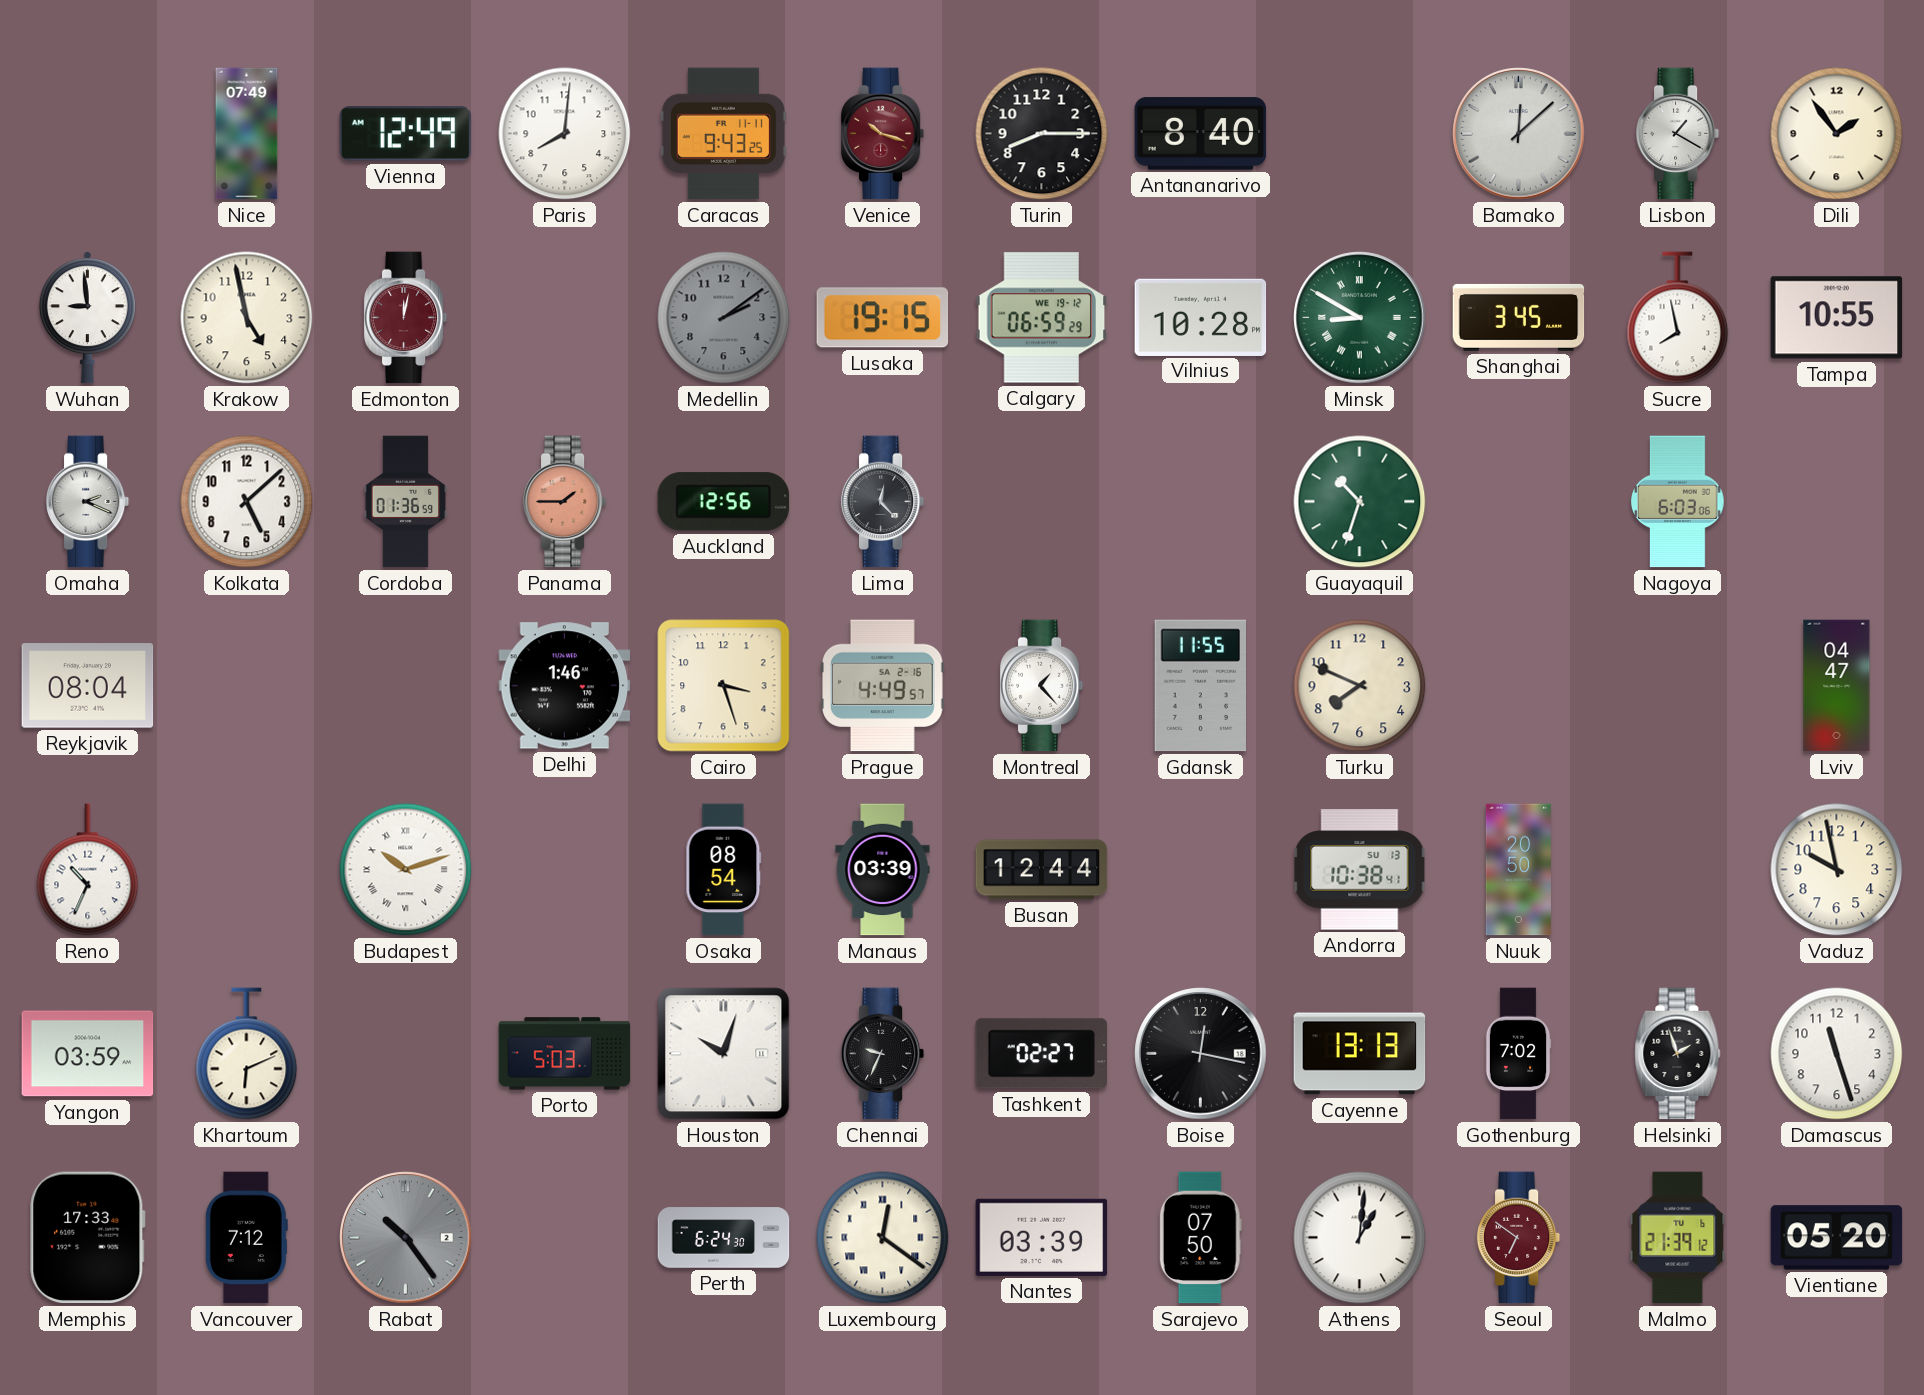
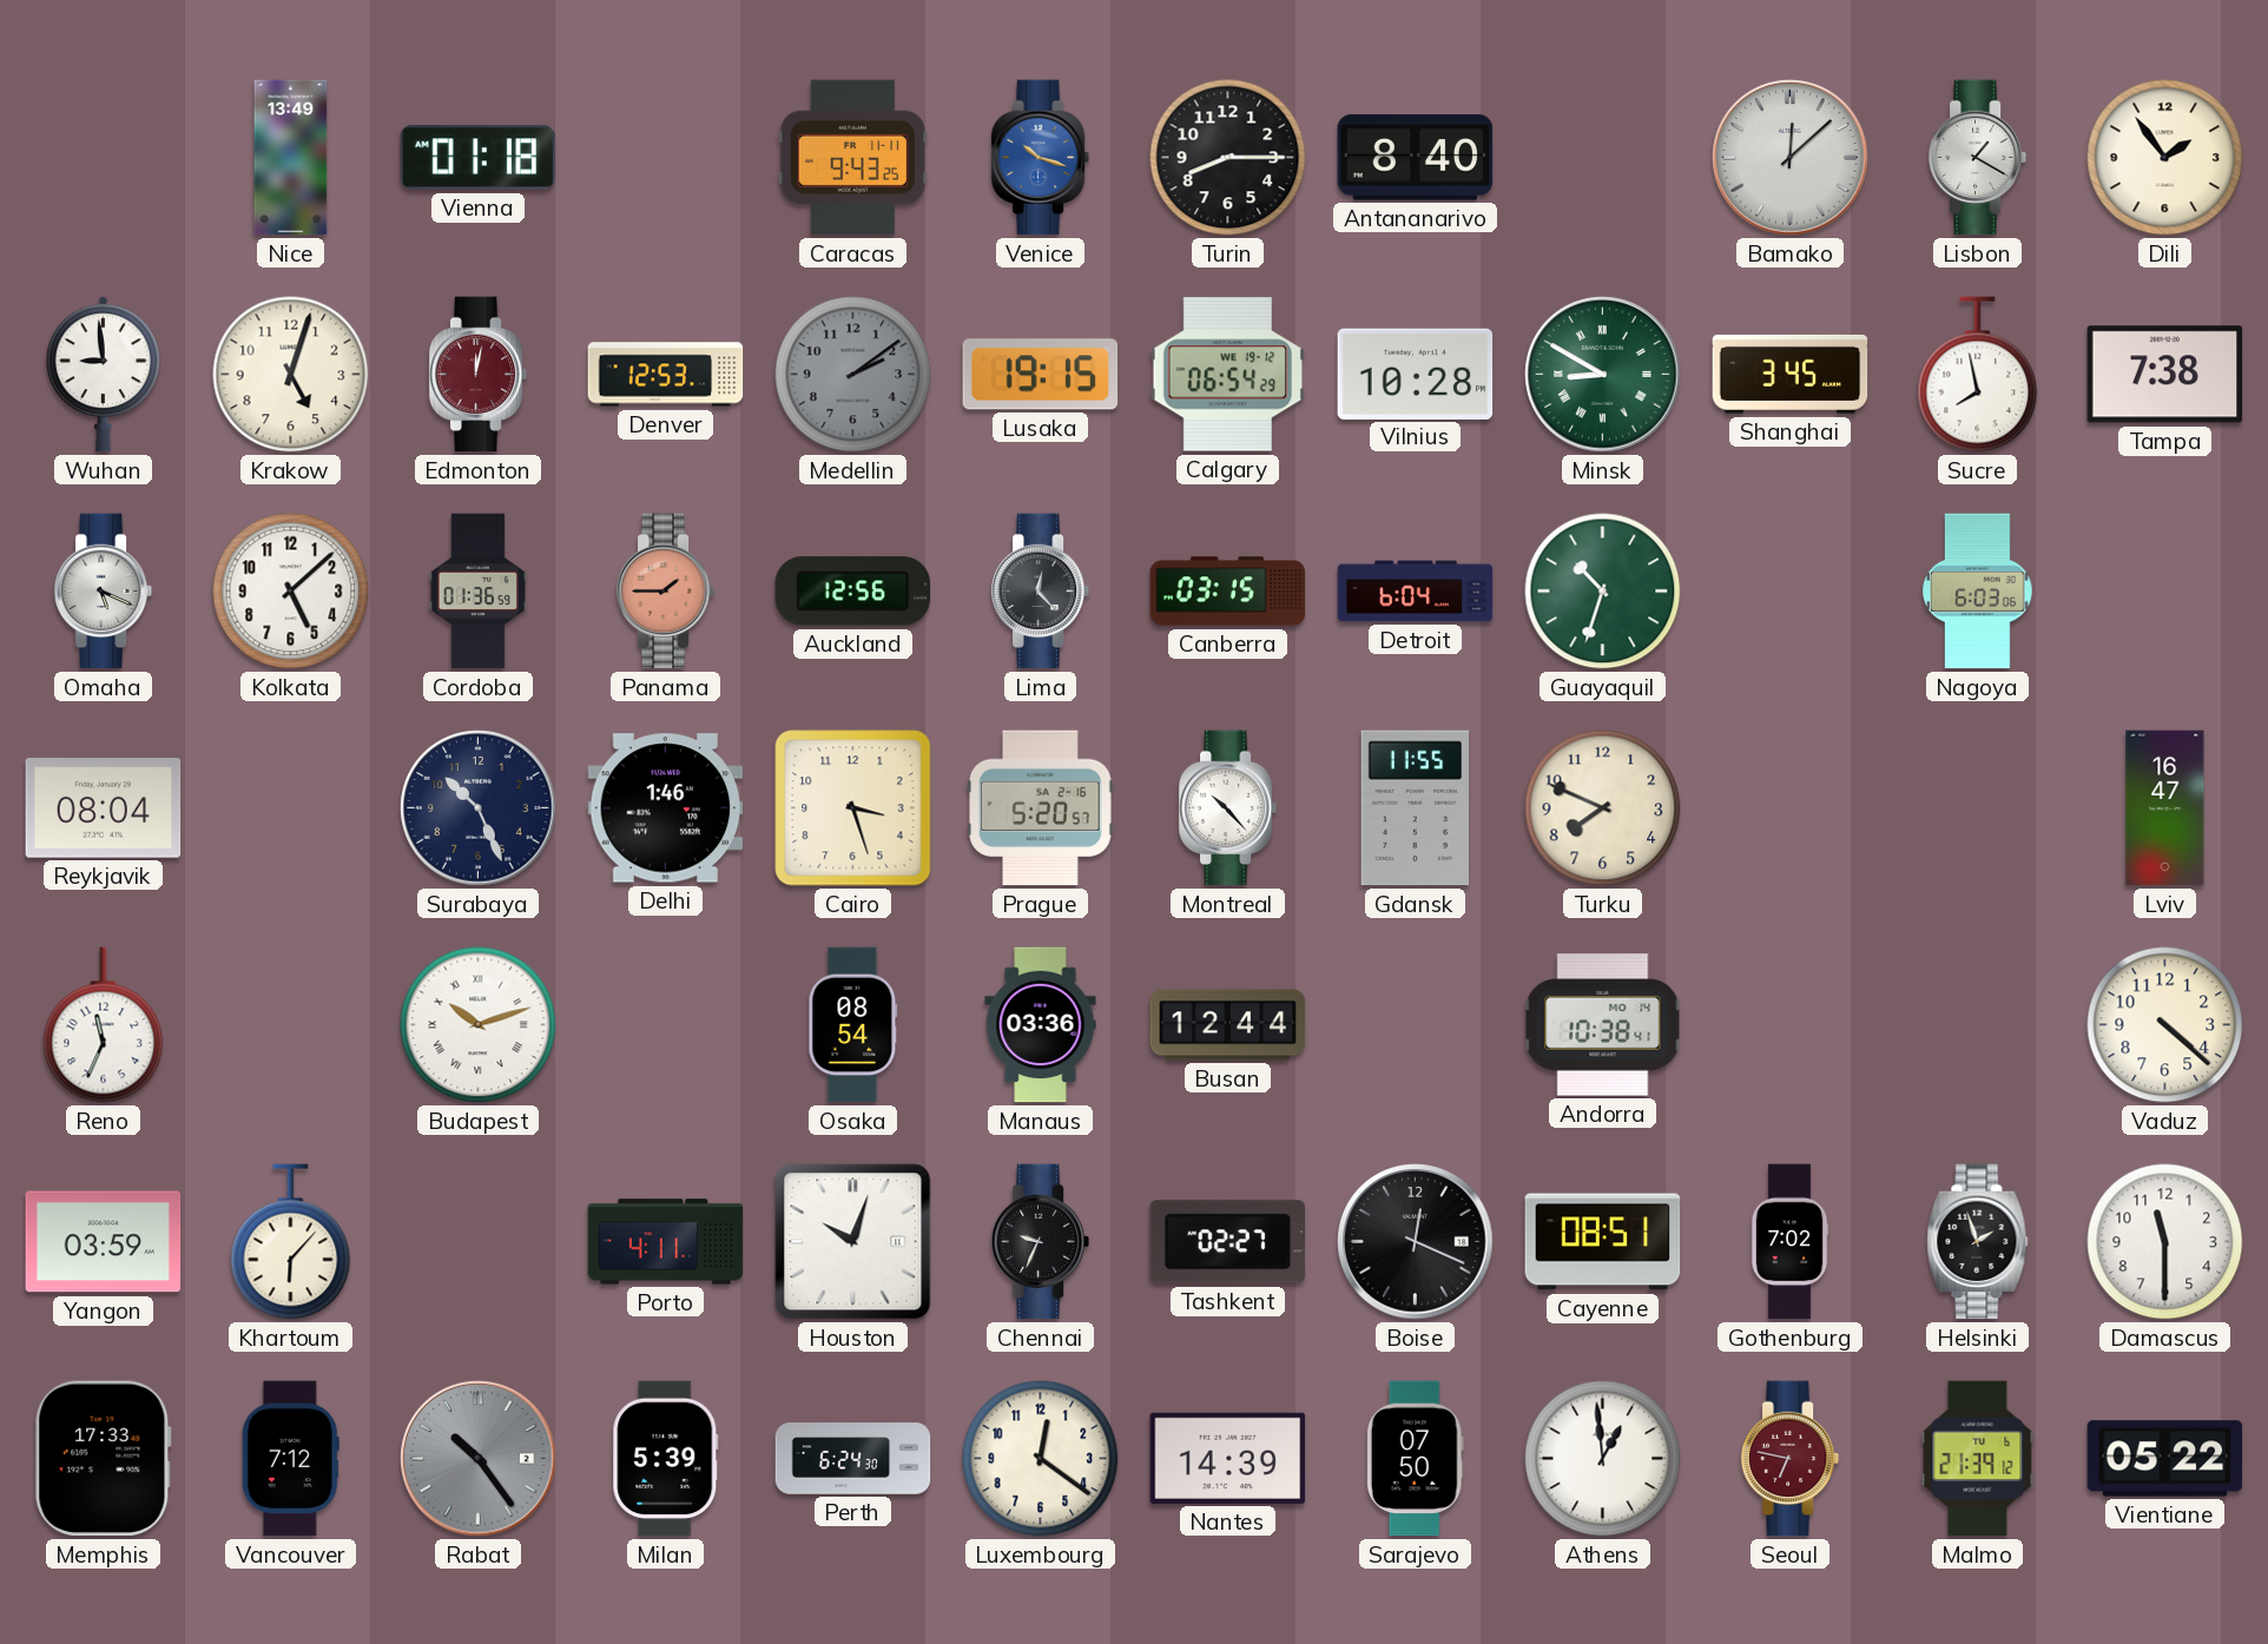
Nice: 07:49 -> 13:49 (291, 158)
Vienna: 12:49 -> 01:18 (479, 158)
Paris: 8:01 -> none (565, 134)
Venice dial: burgundy -> blue (1041, 158)
Krakow: 4:58 -> 5:03 (291, 375)
Denver: none -> 12:53 (666, 375)
Calgary: 06:59 -> 06:54 (1228, 375)
Tampa: 10:55 -> 7:38 (2165, 375)
Omaha: 2:19 -> 5:19 (104, 592)
Canberra: none -> 03:15 (1228, 592)
Detroit: none -> 6:04 (1416, 592)
Surabaya: none -> 10:26 (479, 808)
Prague: 4:49 -> 5:20 (1041, 808)
Montreal: 1:23 -> 10:23 (1228, 808)
Lviv: 04:47 -> 16:47 (2165, 808)
Reno: 10:34 -> 11:34 (104, 1025)
Manaus: 03:39 -> 03:36 (1041, 1025)
Andorra date: SU 13 -> MO 14 (1603, 1025)
Nuuk: 20:50 -> none (1518, 870)
Vaduz: 9:58 -> 4:22 (2165, 1025)
Khartoum: 6:11 -> 6:07 (291, 1242)
Porto: 5:03 -> 4:11 (666, 1242)
Boise: 12:17 -> 12:19 (1416, 1242)
Cayenne: 13:13 -> 08:51 (1603, 1242)
Damascus: 11:27 -> 11:30 (2165, 1242)
Milan: none -> 5:39 (666, 1459)
Luxembourg numerals: Roman -> Arabic (1041, 1459)
Nantes: 03:39 -> 14:39 (1228, 1458)
Athens: 1:01 -> 12:59 (1603, 1459)
Seoul: 6:51 -> 6:47 (1791, 1459)
Vientiane: 05:20 -> 05:22 (2165, 1459)
